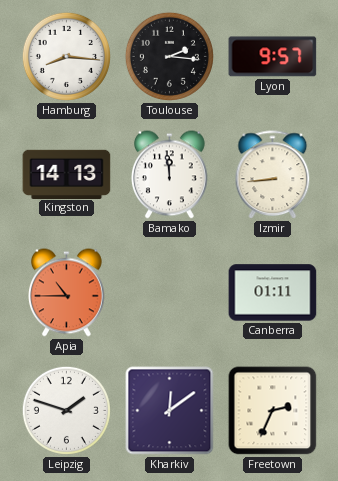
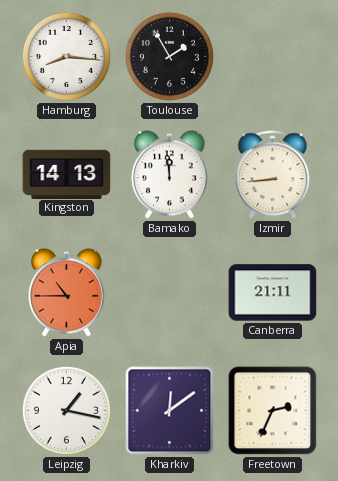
Toulouse: 2:16 -> 1:55 (169, 56)
Lyon: 9:57 -> none (273, 57)
Canberra: 01:11 -> 21:11 (273, 293)
Leipzig: 1:48 -> 1:17 (66, 410)
